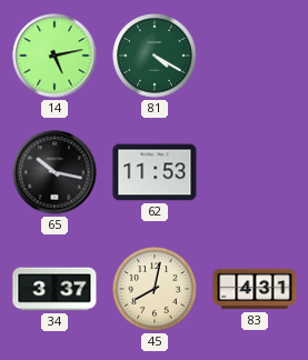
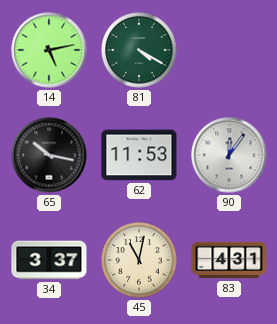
90: none -> 12:06 (229, 155)
45: 8:02 -> 11:02 (139, 260)
